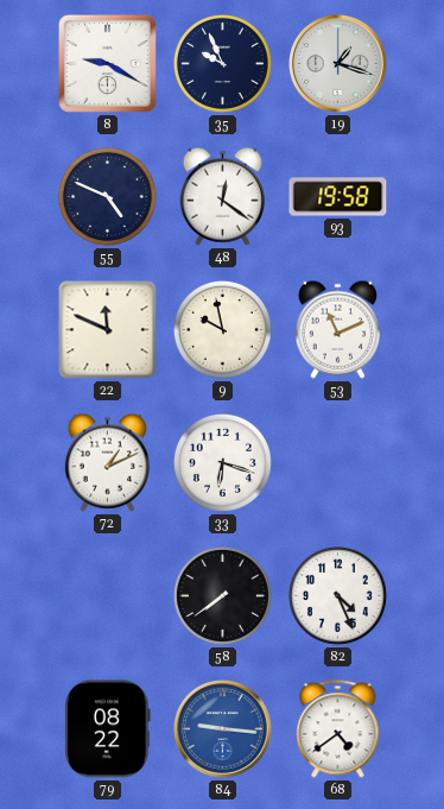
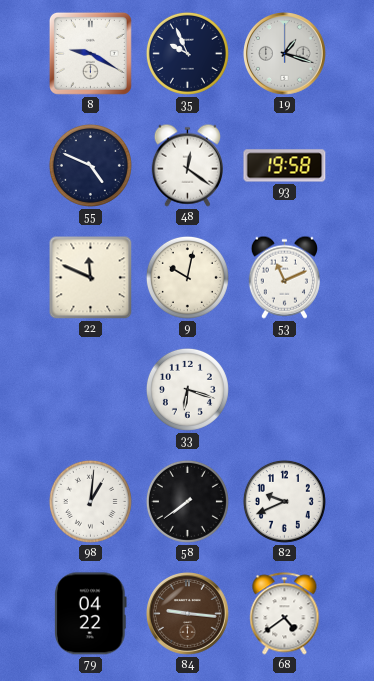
9: 9:58 -> 10:02 (187, 277)
72: 1:11 -> none (107, 462)
98: none -> 1:01 (90, 501)
82: 4:26 -> 9:41 (284, 501)
79: 08:22 -> 04:22 (91, 614)
84 dial: blue -> brown (188, 614)
